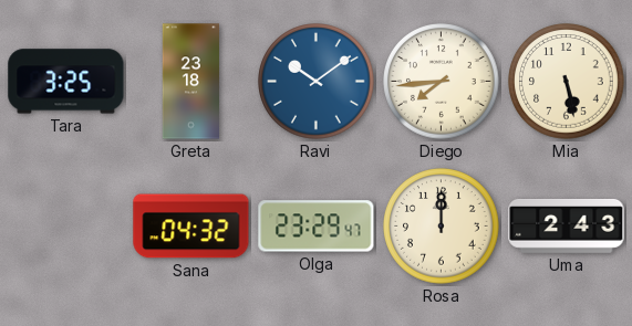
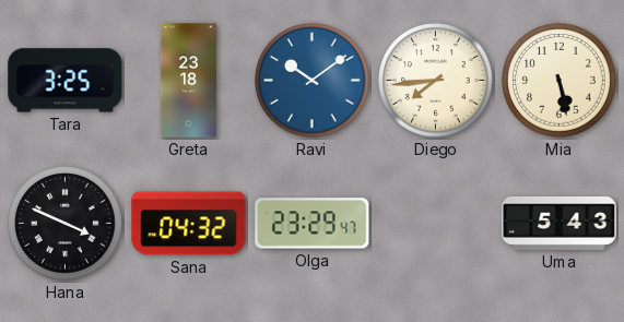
Hana: none -> 3:49 (66, 224)
Rosa: 12:00 -> none (442, 227)
Uma: 2:43 -> 5:43 (560, 223)
